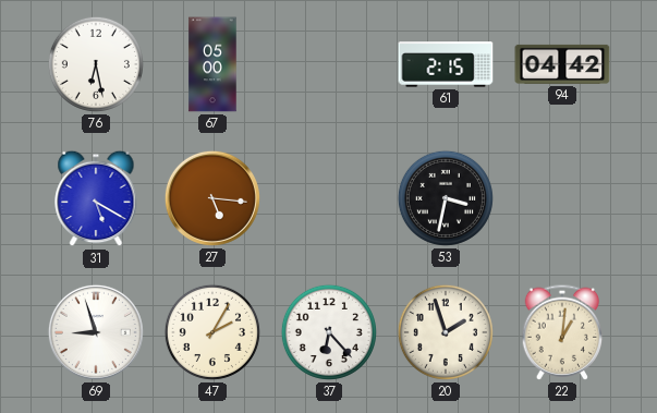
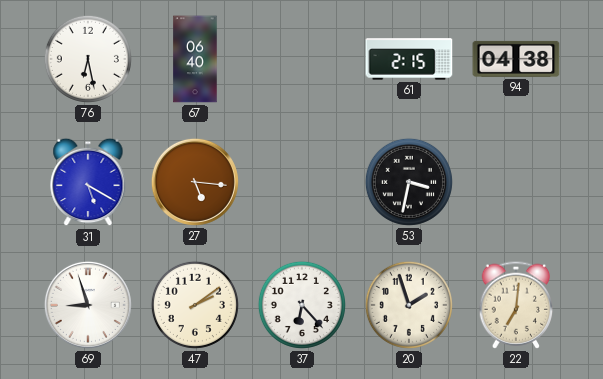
67: 05:00 -> 06:40 (195, 59)
94: 04:42 -> 04:38 (516, 59)
47: 2:05 -> 2:09 (195, 305)
22: 1:01 -> 7:01 (516, 305)
